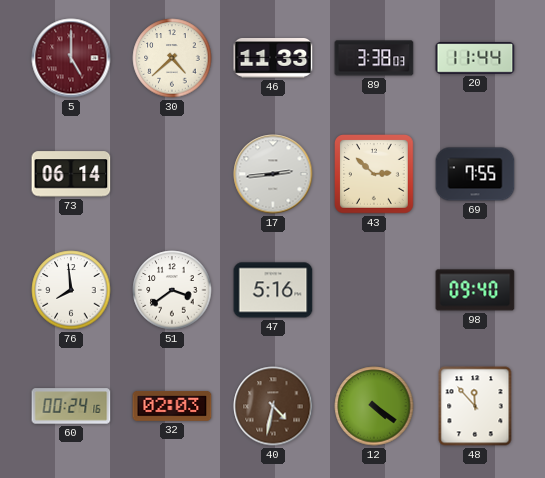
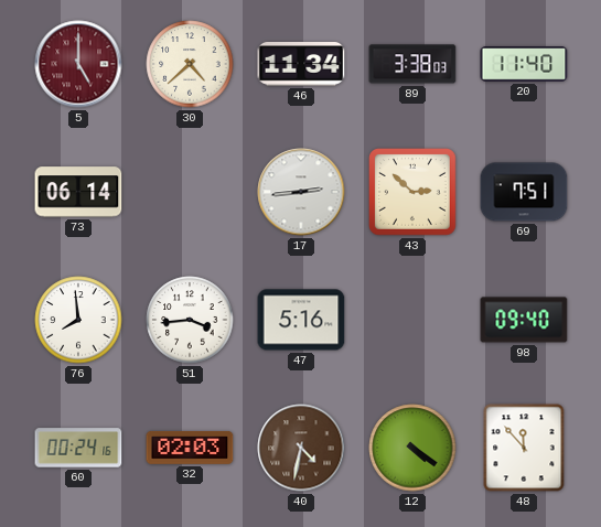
46: 11:33 -> 11:34 (301, 64)
20: 11:44 -> 11:40 (524, 64)
69: 7:55 -> 7:51 (524, 192)
51: 3:39 -> 3:44 (190, 320)
